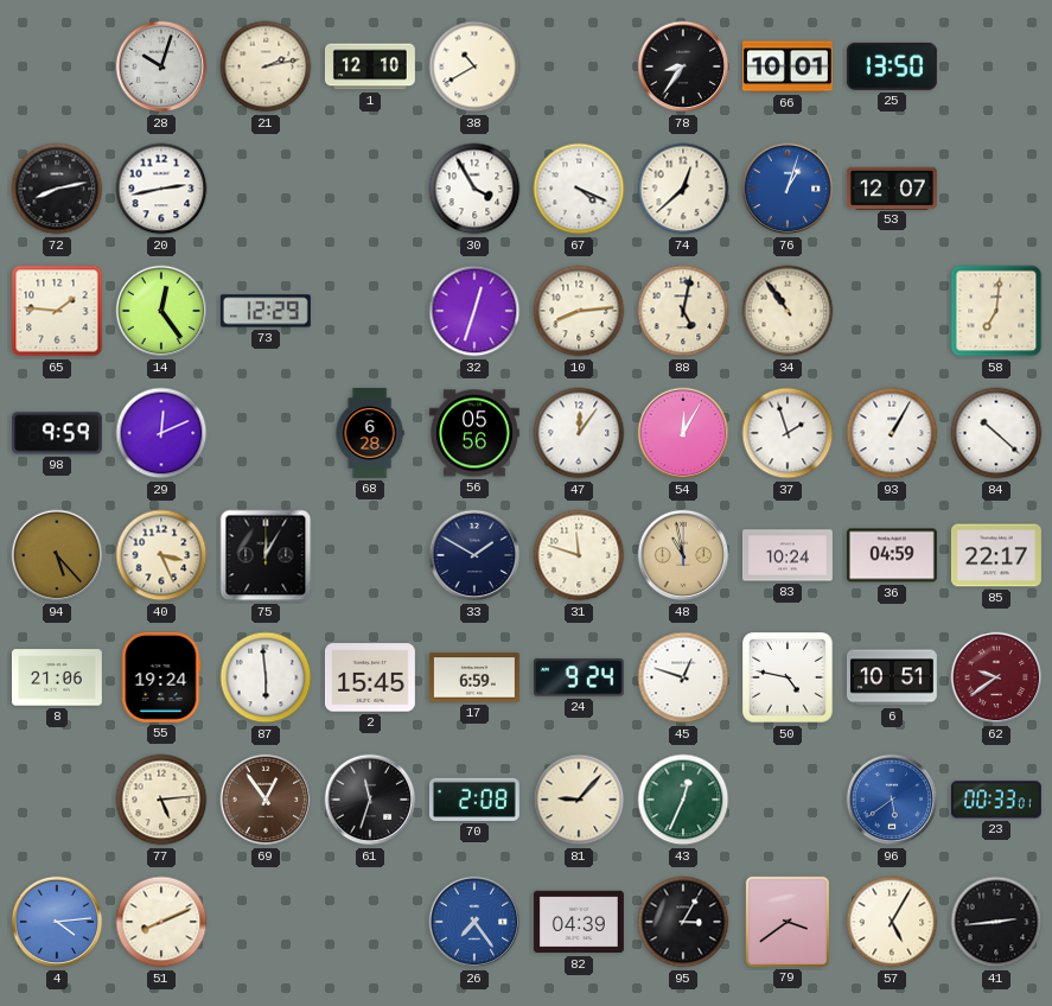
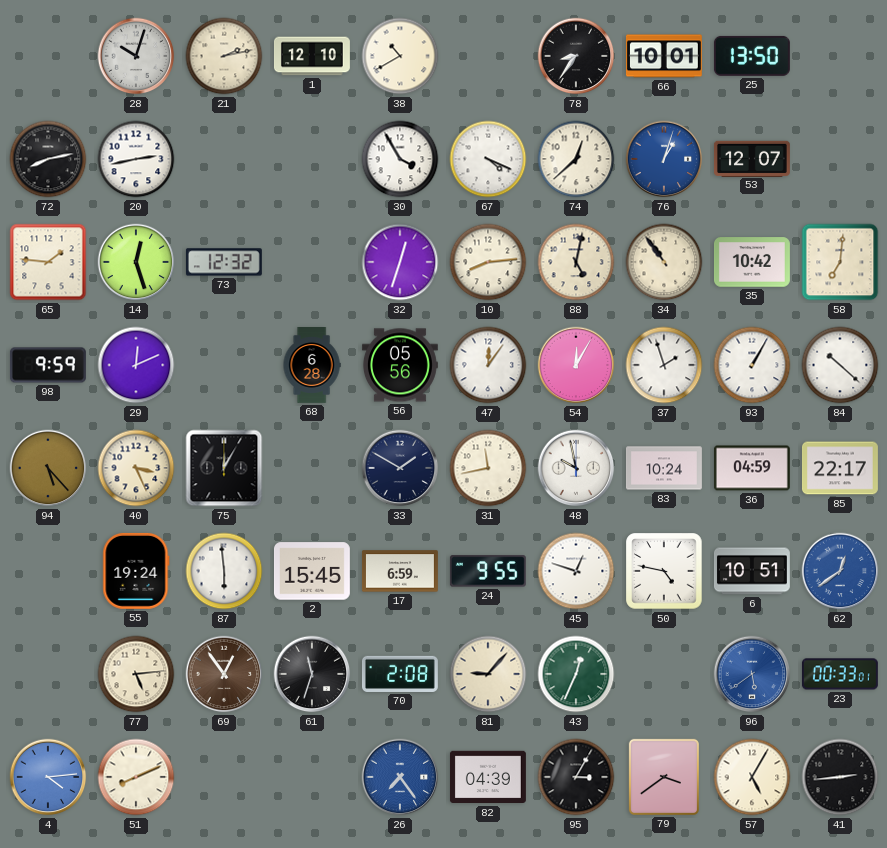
14: 12:24 -> 12:27 (136, 262)
73: 12:29 -> 12:32 (224, 262)
35: none -> 10:42 (752, 262)
31: 11:48 -> 11:43 (488, 468)
48: 10:58 -> 9:58 (576, 468)
48 dial: champagne -> white (576, 468)
8: 21:06 -> none (57, 677)
24: 9:24 -> 9:55 (488, 571)
62: 9:39 -> 12:39 (840, 571)
62 dial: burgundy -> blue (840, 571)
